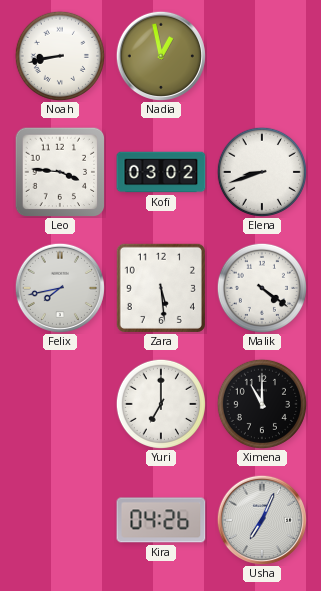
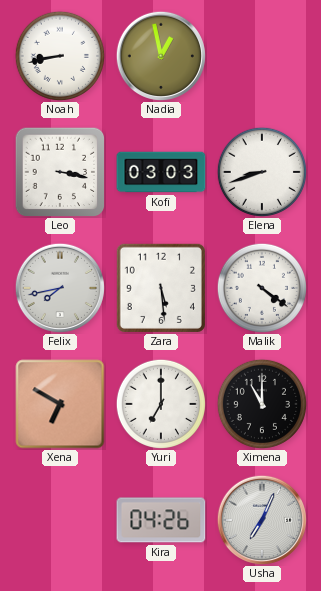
Leo: 3:46 -> 3:17 (60, 172)
Kofi: 03:02 -> 03:03 (161, 172)
Xena: none -> 6:50 (60, 404)
